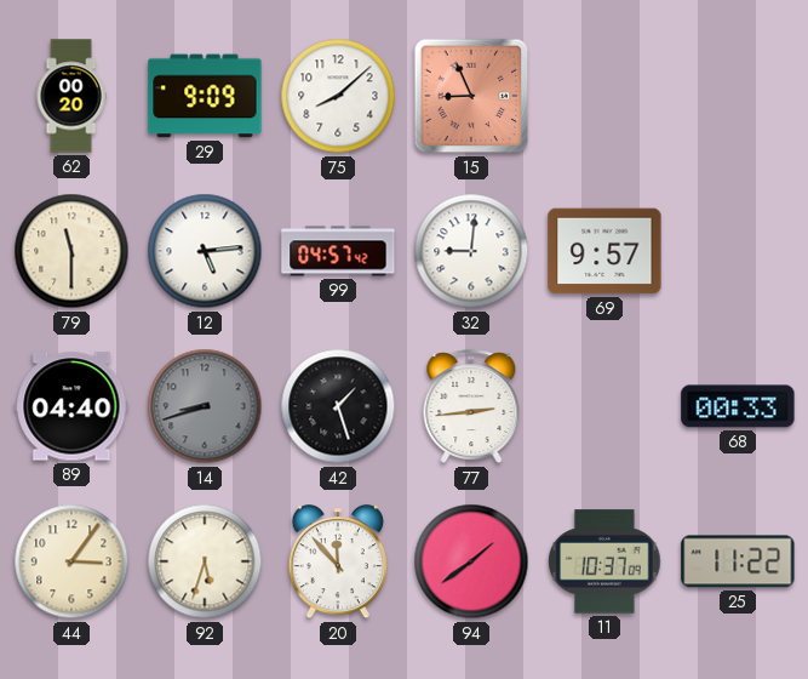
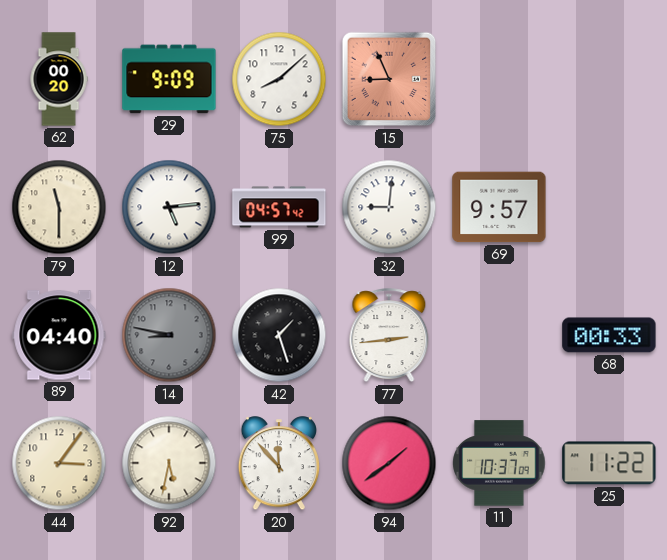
14: 8:42 -> 8:47 (169, 335)
92: 5:33 -> 5:32 (169, 463)
